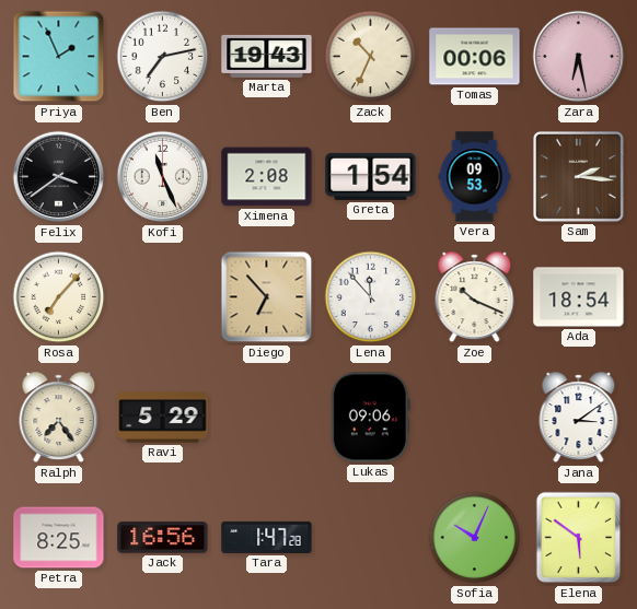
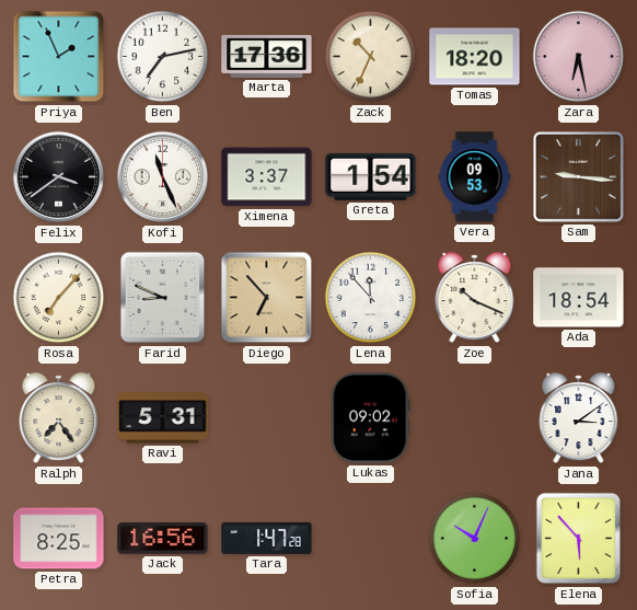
Marta: 19:43 -> 17:36 (267, 56)
Tomas: 00:06 -> 18:20 (475, 57)
Ximena: 2:08 -> 3:37 (267, 177)
Sam: 2:16 -> 9:16 (579, 177)
Farid: none -> 8:49 (163, 298)
Ravi: 5:29 -> 5:31 (163, 418)
Lukas: 09:06 -> 09:02 (370, 418)
Elena: 5:51 -> 5:53 (579, 539)
